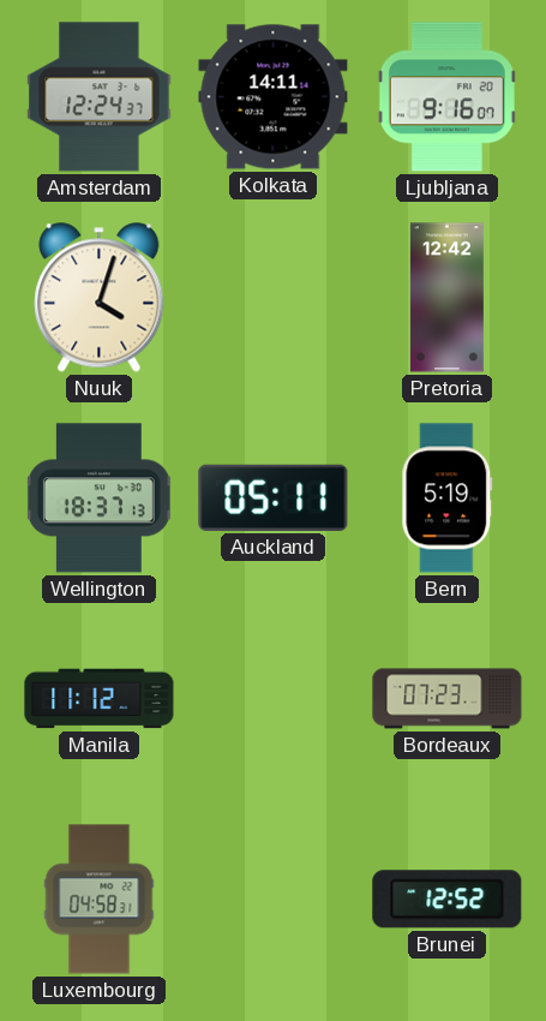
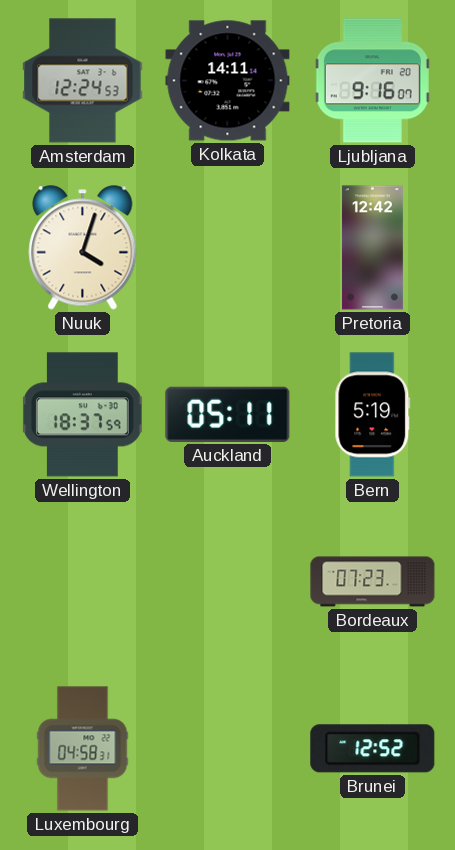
Amsterdam: 12:24:37 -> 12:24:53 (83, 81)
Wellington: 18:37:13 -> 18:37:59 (82, 415)
Manila: 11:12 -> none (100, 699)
